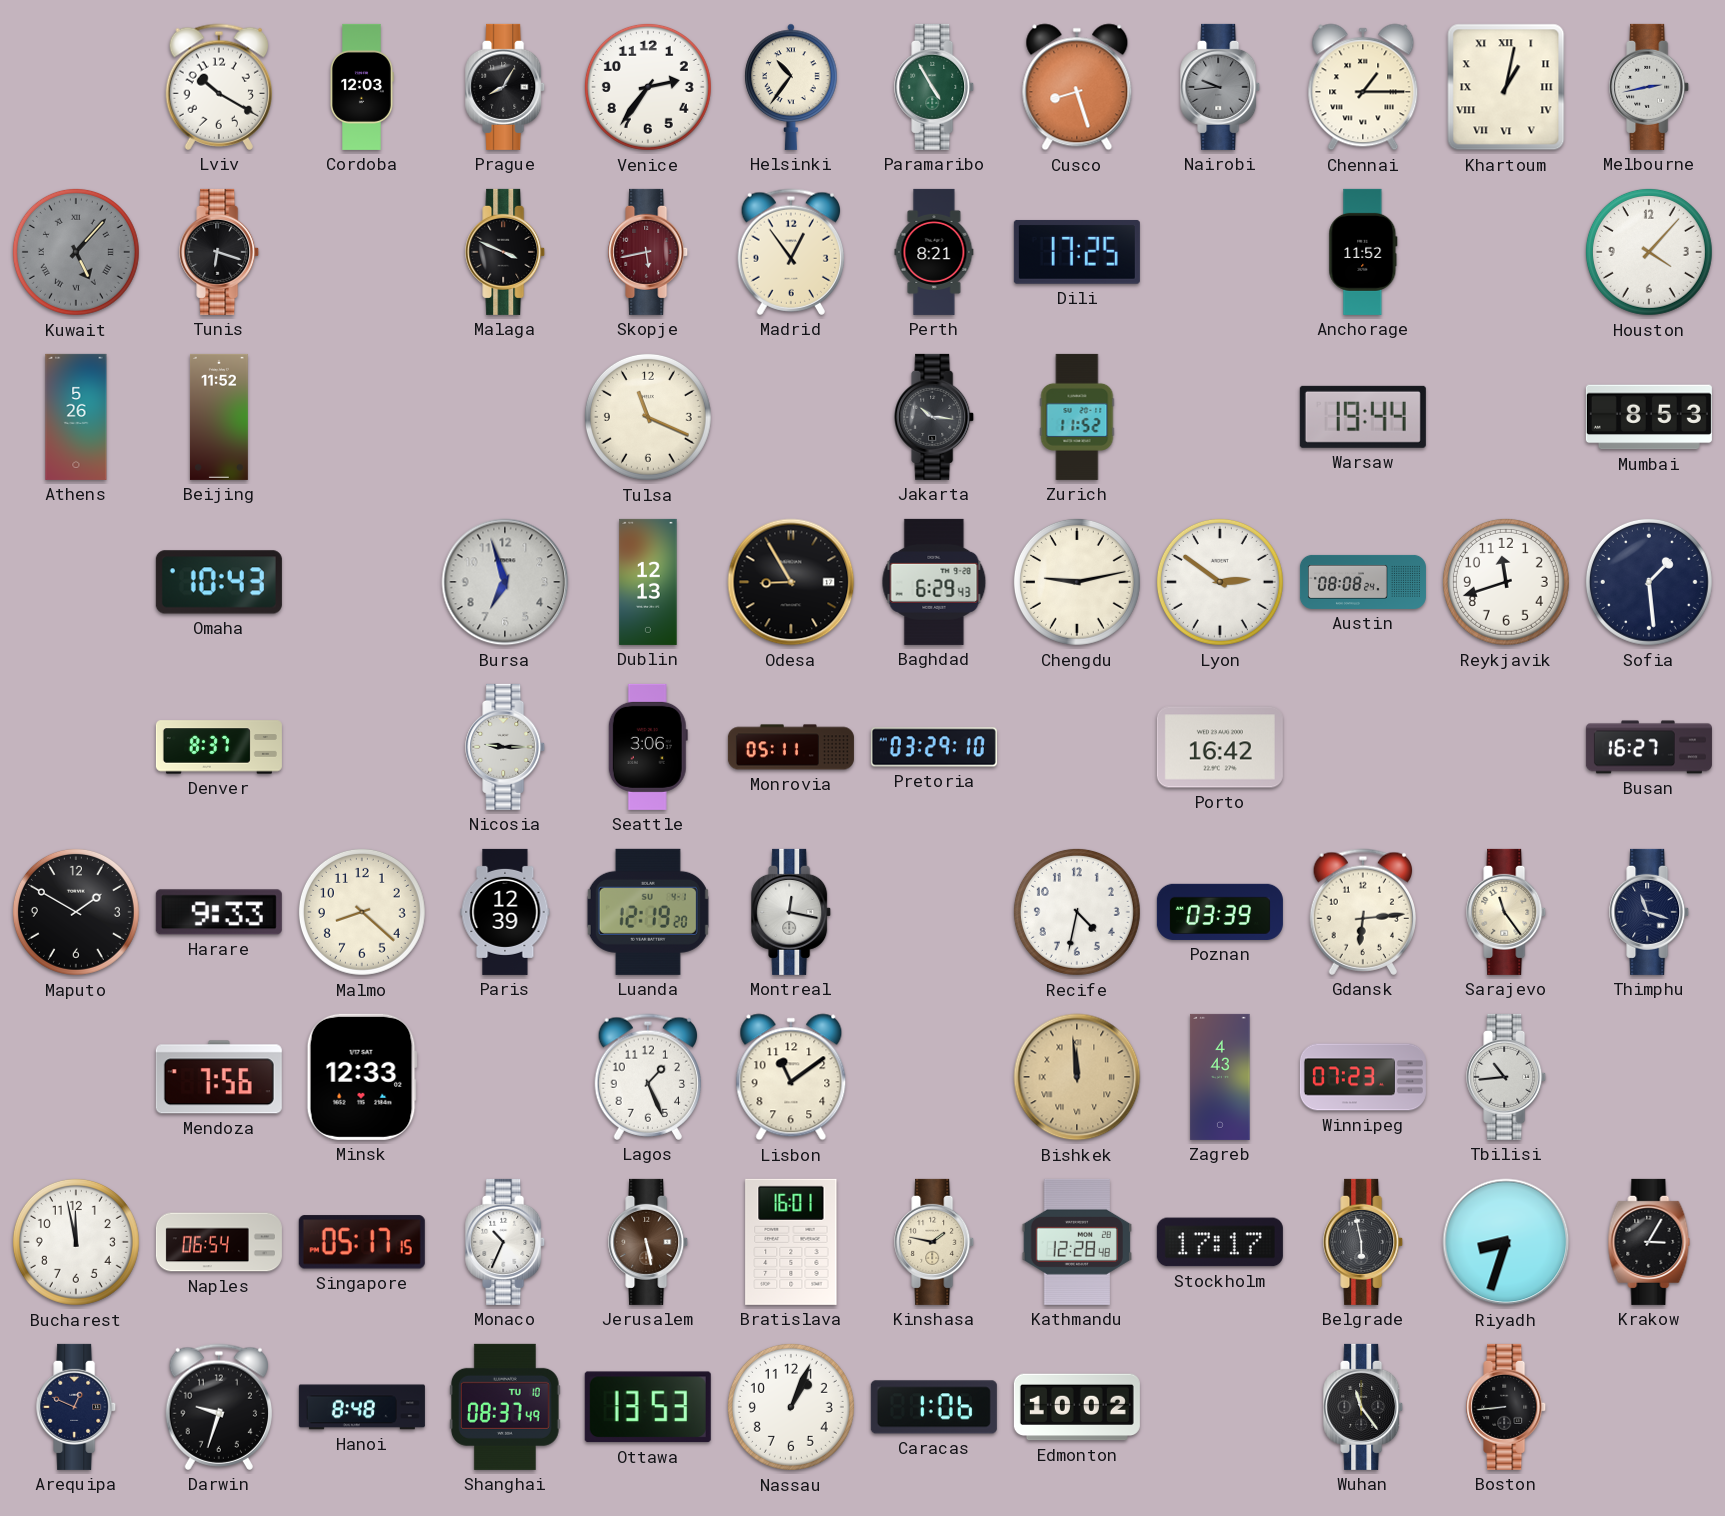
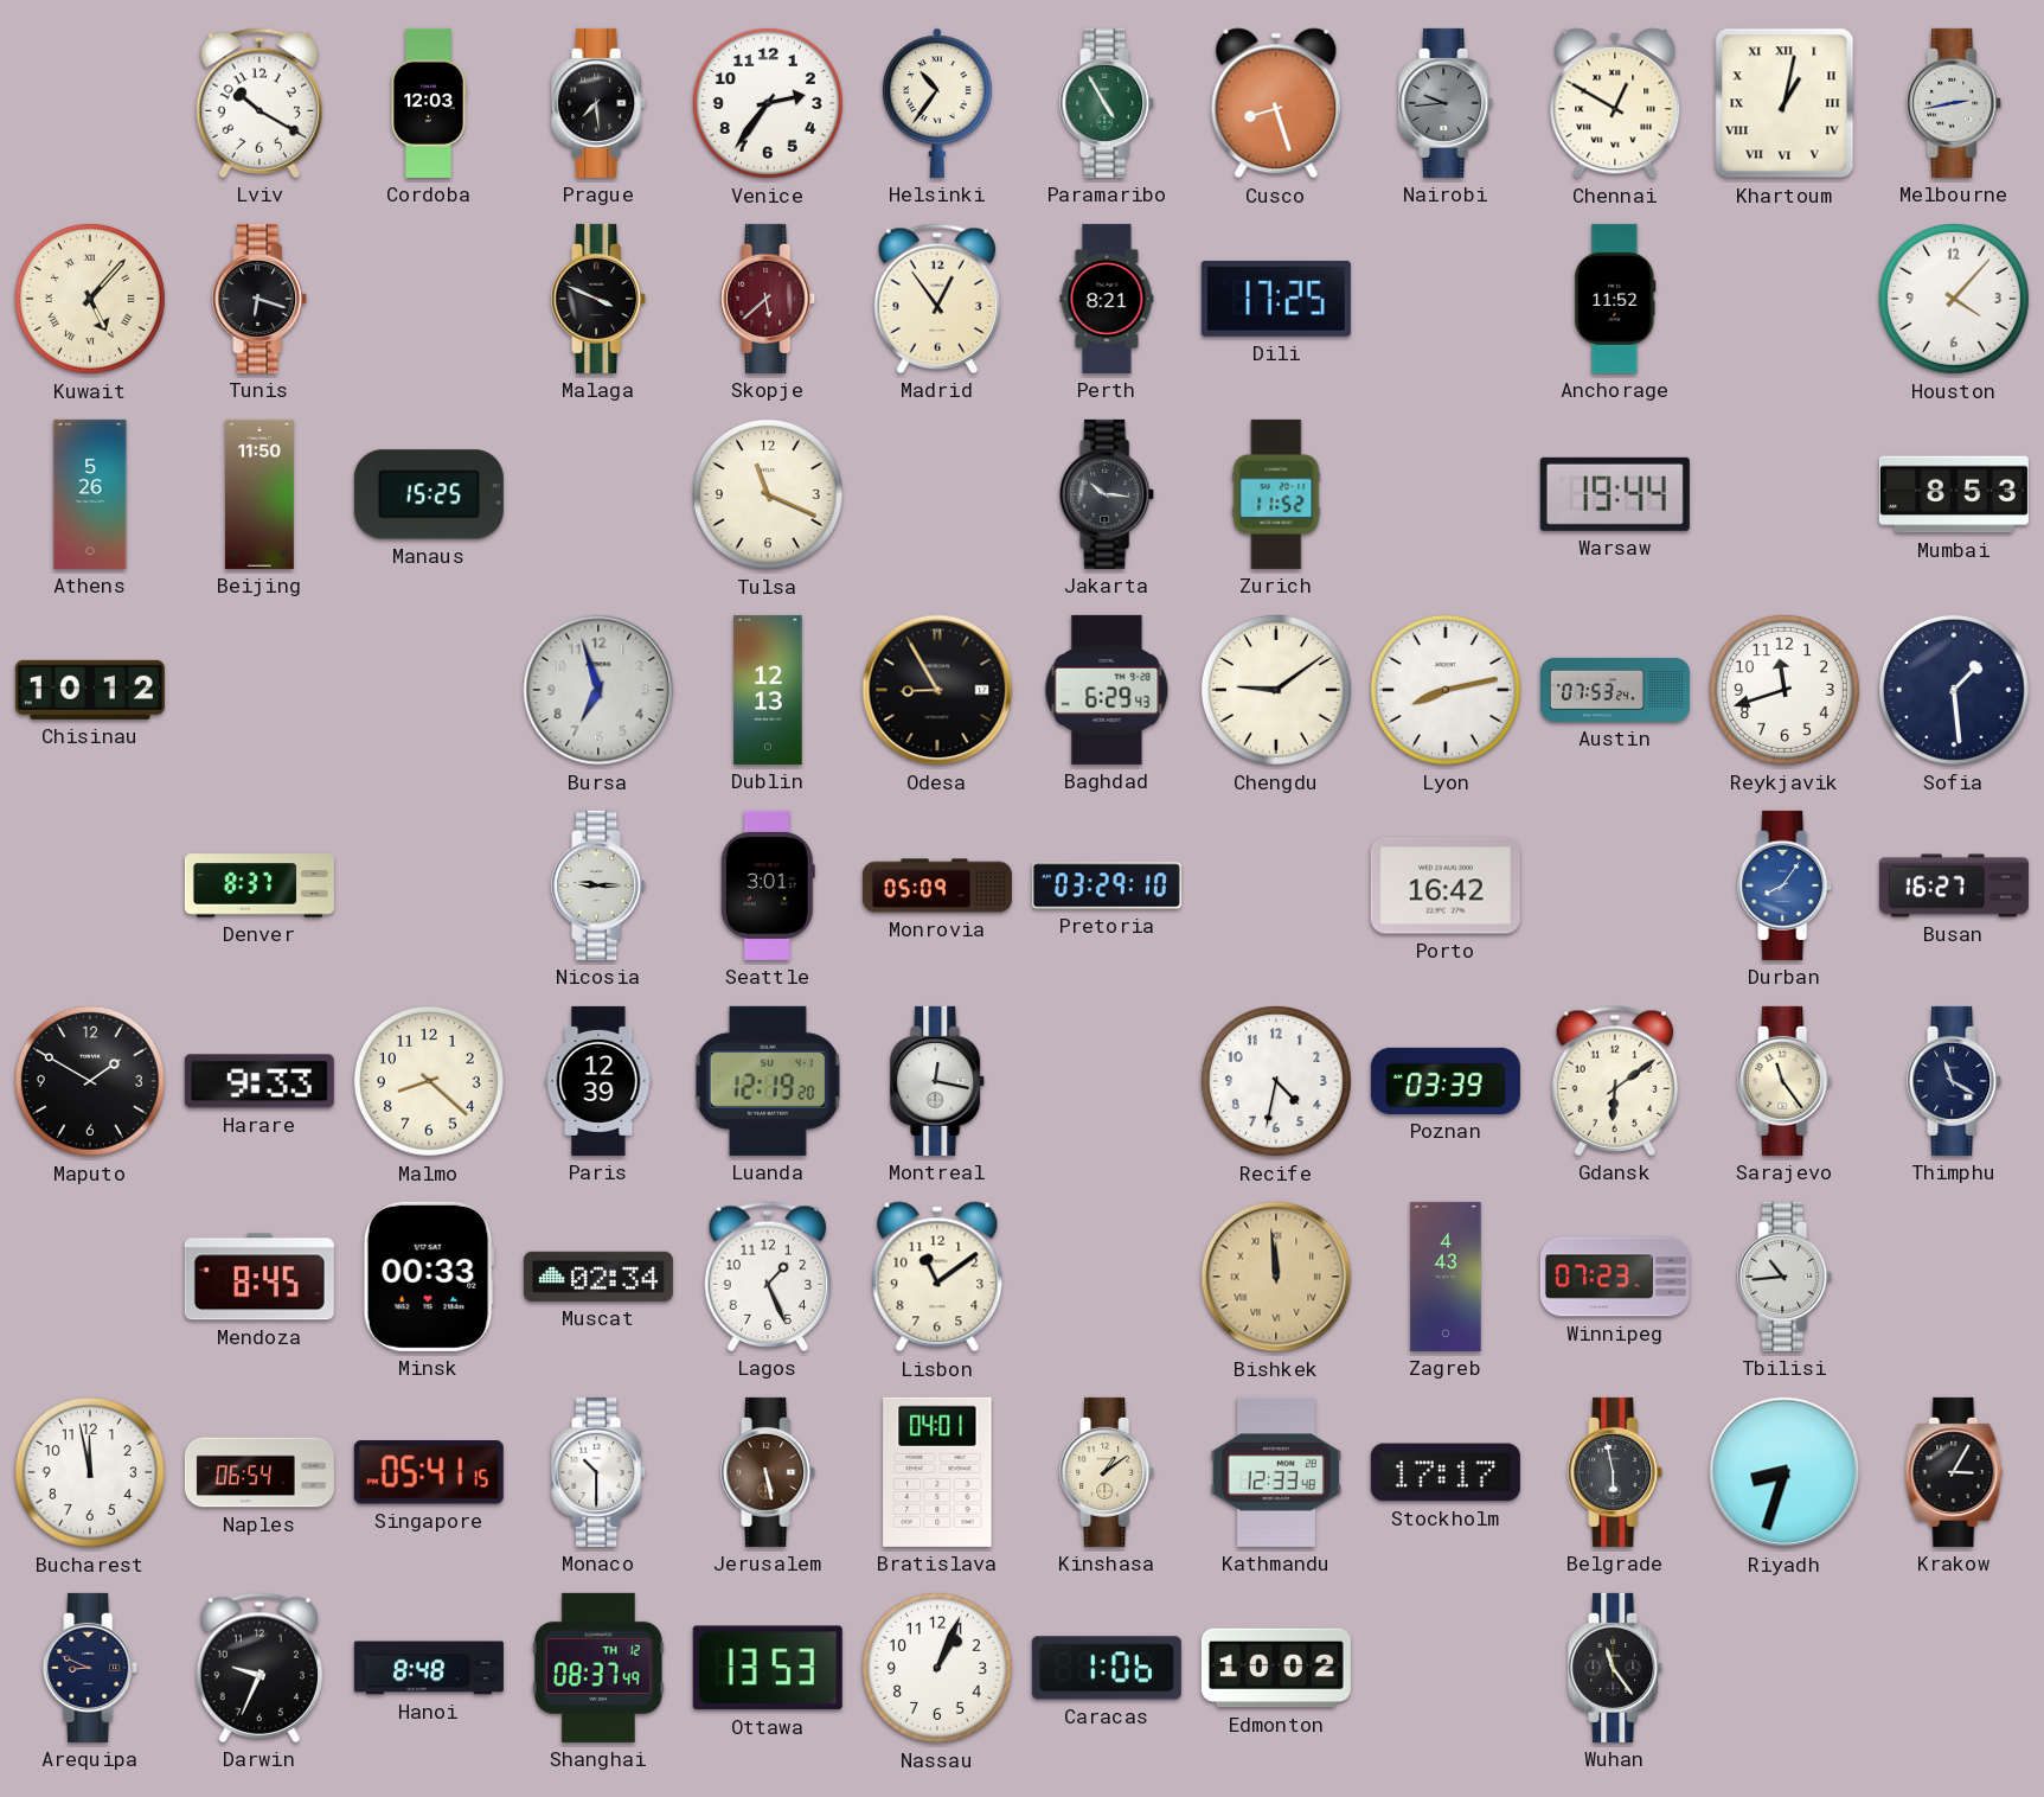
Prague: 8:05 -> 7:29 (600, 103)
Chennai: 1:15 -> 12:50 (1615, 103)
Kuwait dial: grey -> cream (90, 299)
Skopje: 5:43 -> 5:38 (769, 299)
Beijing: 11:52 -> 11:50 (259, 494)
Manaus: none -> 15:25 (429, 494)
Chisinau: none -> 10:12 (90, 690)
Omaha: 10:43 -> none (219, 582)
Chengdu: 9:13 -> 9:09 (1276, 690)
Lyon: 2:51 -> 8:13 (1446, 690)
Austin: 08:08 -> 07:53 (1615, 690)
Seattle: 3:06 -> 3:01 (768, 885)
Monrovia: 05:11 -> 05:09 (937, 885)
Durban: none -> 8:06 (1786, 885)
Gdansk: 6:14 -> 6:09 (1614, 1081)
Thimphu: 11:18 -> 11:20 (1955, 1081)
Mendoza: 7:56 -> 8:45 (259, 1277)
Minsk: 12:33 -> 00:33 (429, 1277)
Muscat: none -> 02:34 (598, 1277)
Singapore: 05:17 -> 05:41 (429, 1472)
Monaco: 10:34 -> 10:30 (600, 1472)
Bratislava: 16:01 -> 04:01 (937, 1472)
Kinshasa: 1:47 -> 1:09 (1108, 1472)
Kathmandu: 12:28 -> 12:33 (1275, 1472)
Arequipa: 12:49 -> 8:49 (91, 1668)
Darwin: 9:33 -> 9:34 (258, 1668)
Shanghai date: TU 10 -> TH 12 (598, 1668)
Boston: 8:44 -> none (1507, 1407)
